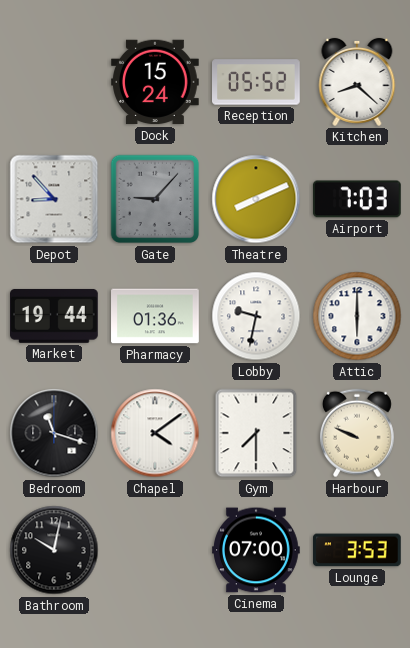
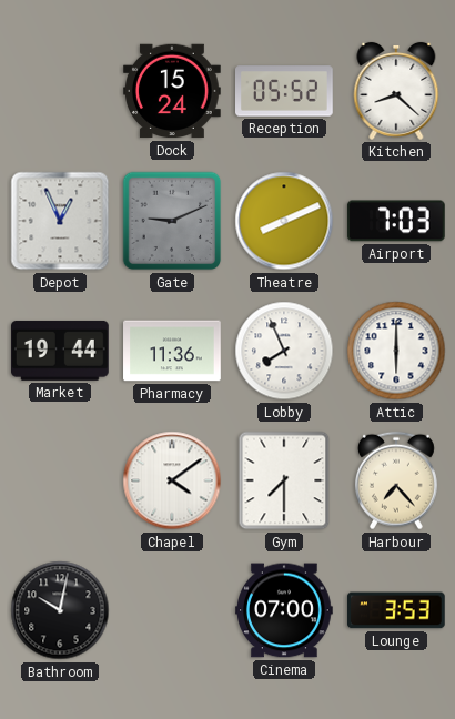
Depot: 8:53 -> 12:56 (60, 221)
Gate: 9:07 -> 9:11 (172, 221)
Pharmacy: 01:36 -> 11:36 (172, 351)
Lobby: 9:32 -> 7:56 (284, 351)
Bedroom: 11:18 -> none (54, 433)
Harbour: 9:49 -> 7:23 (396, 480)
